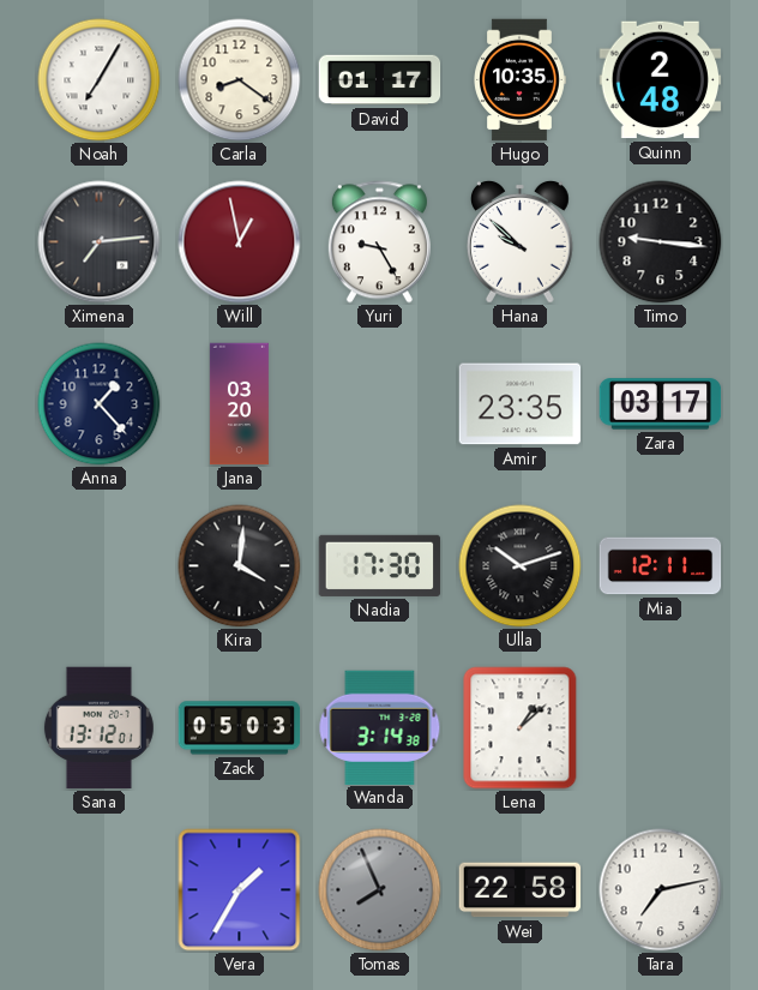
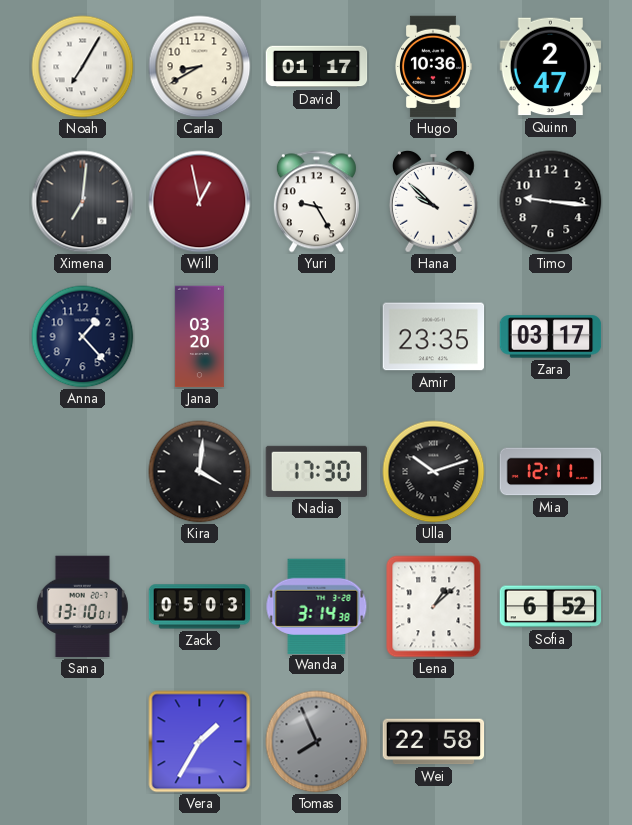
Carla: 8:21 -> 8:40 (200, 67)
Hugo: 10:35 -> 10:36 (433, 67)
Quinn: 2:48 -> 2:47 (551, 67)
Ximena: 7:14 -> 7:01 (83, 202)
Sana: 13:12 -> 13:10 (82, 607)
Sofia: none -> 6:52 (551, 607)
Tara: 7:13 -> none (661, 890)
